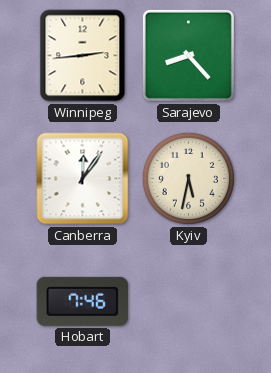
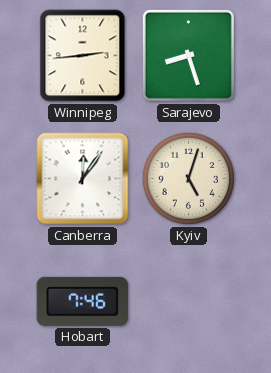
Sarajevo: 8:23 -> 8:27 (188, 55)
Kyiv: 5:32 -> 5:03 (188, 178)
